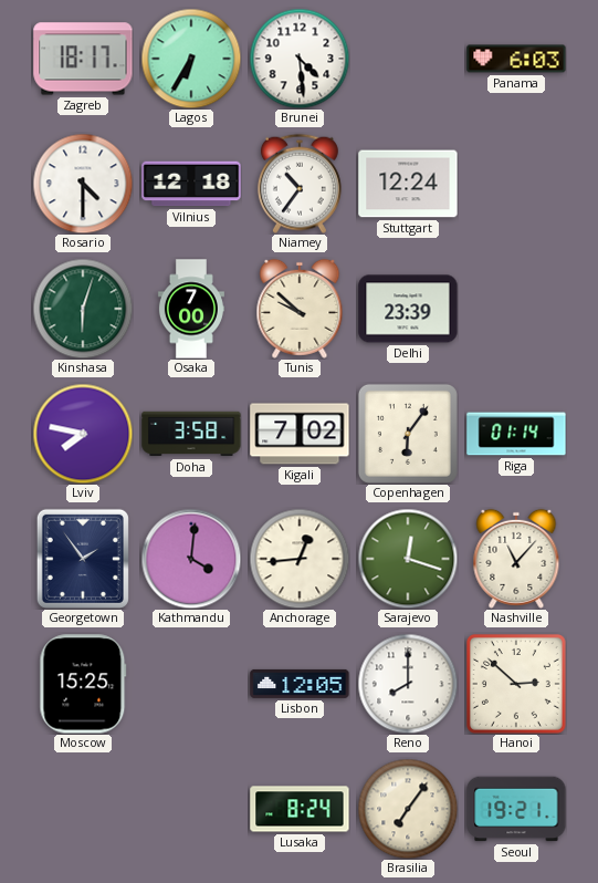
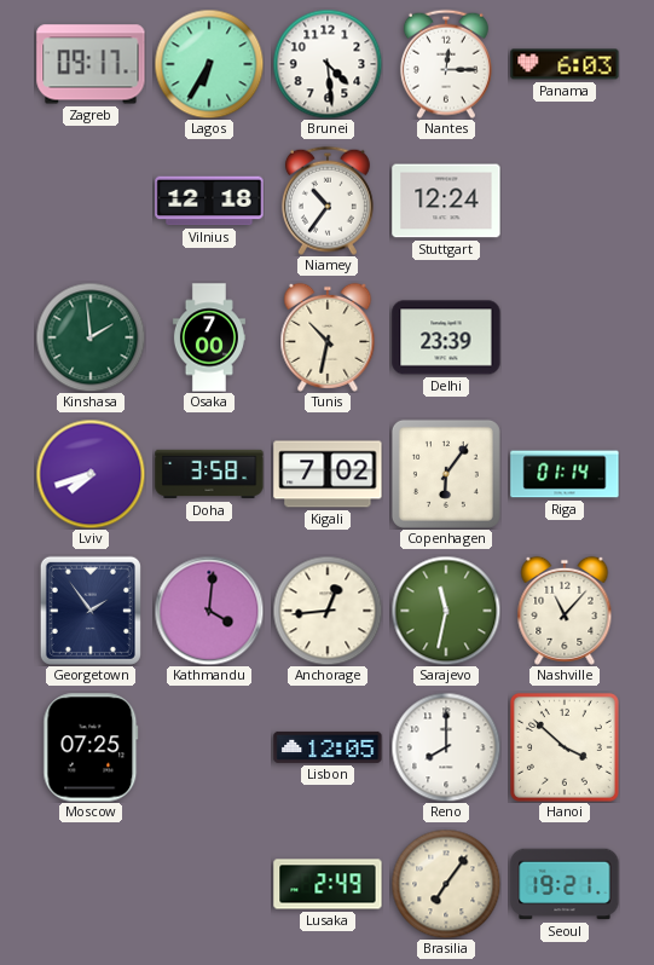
Zagreb: 18:17 -> 09:17 (91, 64)
Nantes: none -> 12:15 (446, 64)
Rosario: 4:30 -> none (83, 184)
Kinshasa: 6:03 -> 1:59 (91, 337)
Tunis: 9:52 -> 10:32 (328, 337)
Lviv: 7:47 -> 7:42 (91, 474)
Sarajevo: 12:18 -> 11:32 (446, 611)
Moscow: 15:25 -> 07:25 (91, 747)
Hanoi: 2:52 -> 3:52 (565, 747)
Lusaka: 8:24 -> 2:49 (328, 884)
